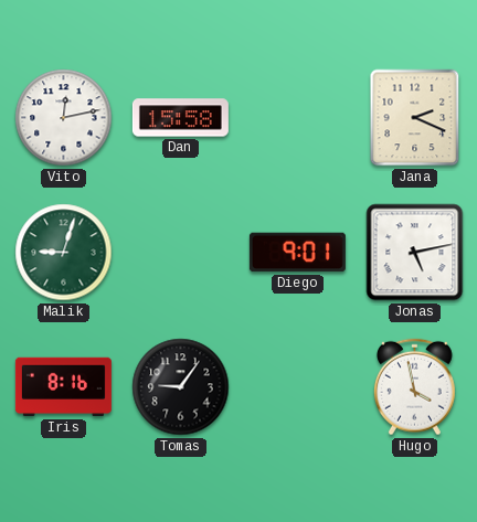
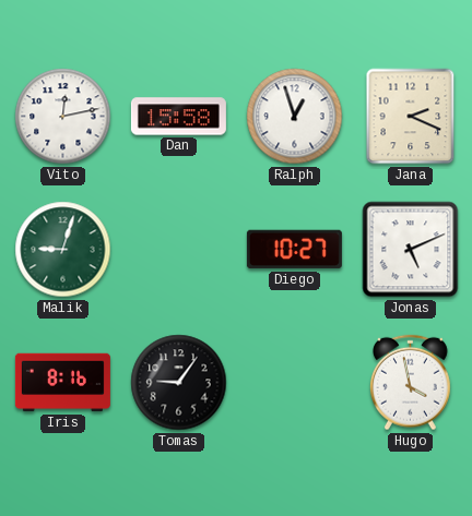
Ralph: none -> 12:57 (295, 117)
Diego: 9:01 -> 10:27 (294, 250)
Jonas: 5:13 -> 5:11 (411, 250)
